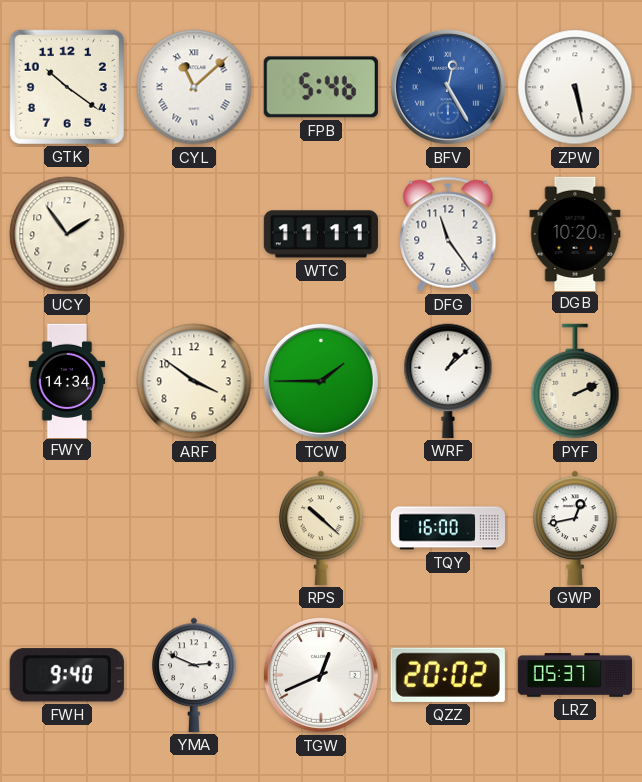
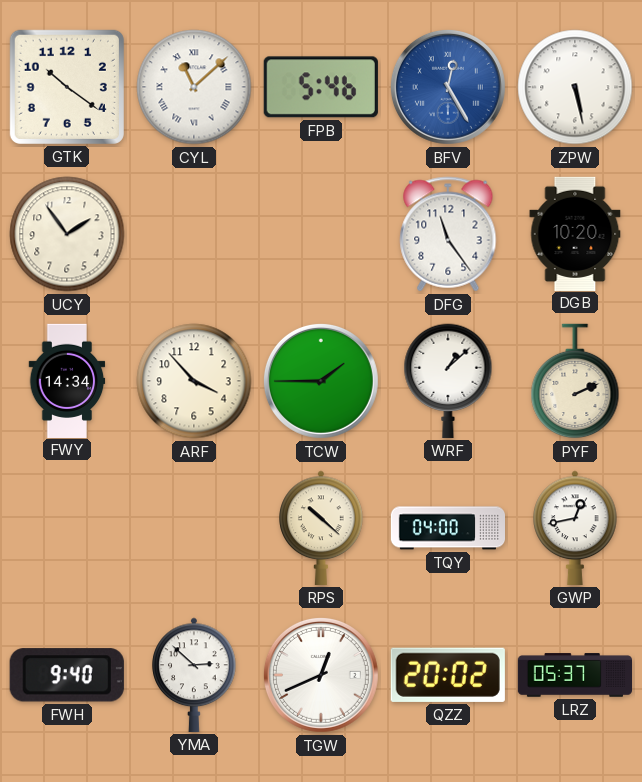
WTC: 11:11 -> none (321, 234)
ARF: 3:51 -> 3:53 (194, 381)
TQY: 16:00 -> 04:00 (448, 528)
YMA: 2:49 -> 2:52 (194, 675)
